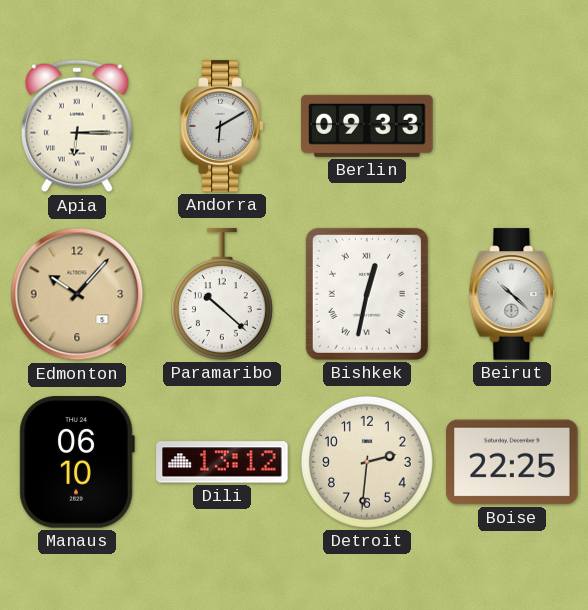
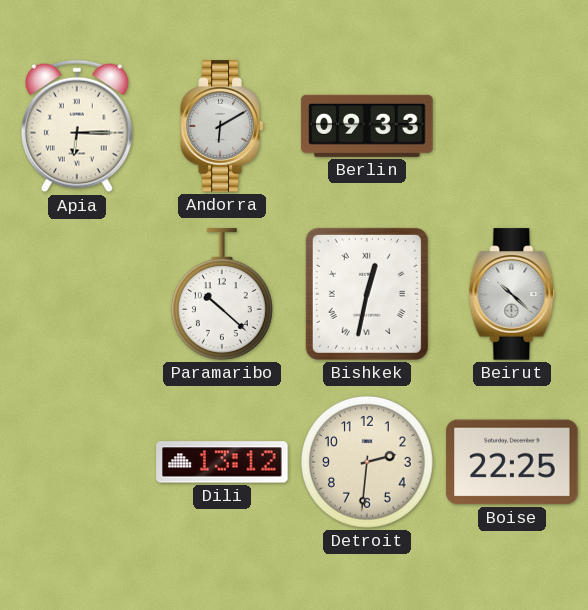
Edmonton: 10:07 -> none (77, 294)
Manaus: 06:10 -> none (77, 462)
